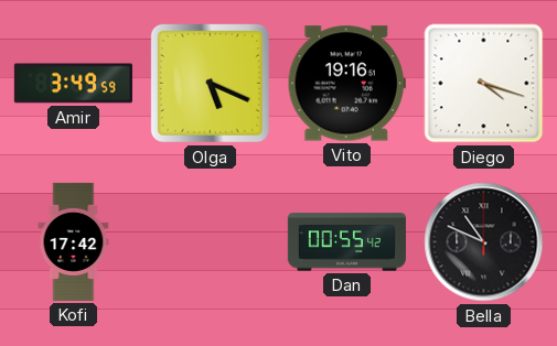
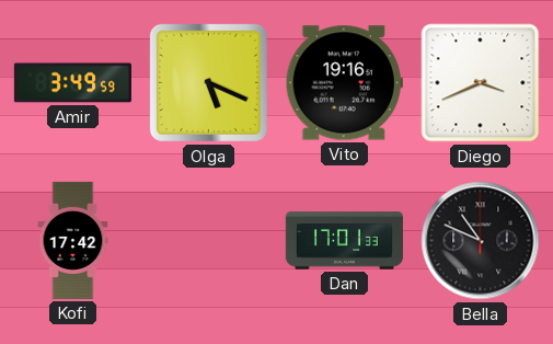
Diego: 4:18 -> 3:41 (481, 83)
Dan: 00:55 -> 17:01 (344, 241)
